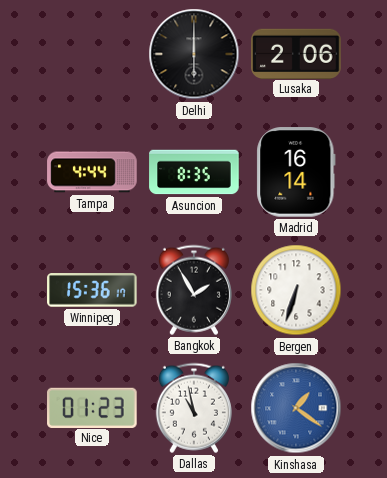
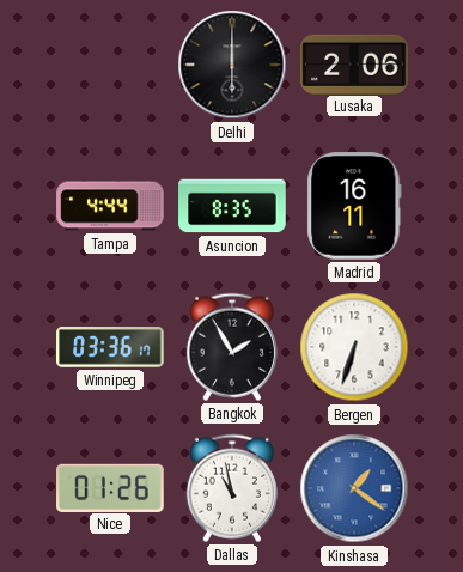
Madrid: 16:14 -> 16:11 (354, 206)
Winnipeg: 15:36 -> 03:36 (110, 347)
Nice: 01:23 -> 01:26 (110, 487)
